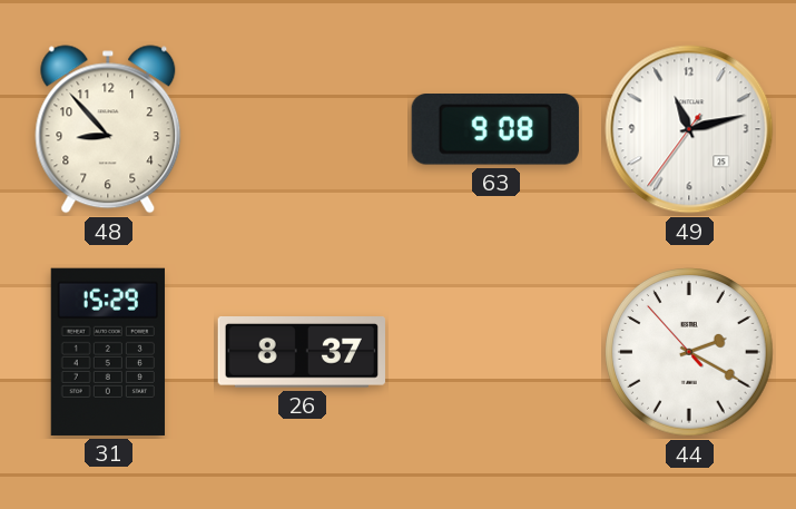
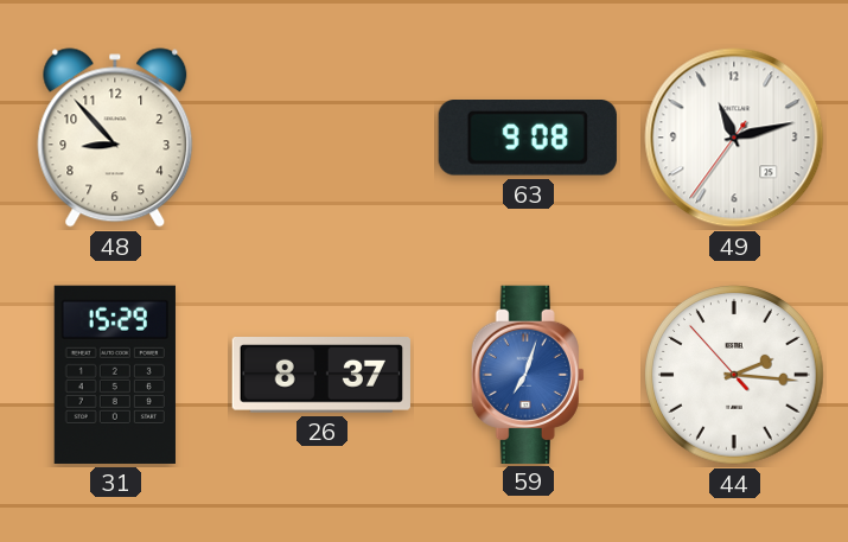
59: none -> 7:03 (528, 374)
44: 2:19 -> 2:15 (735, 376)
